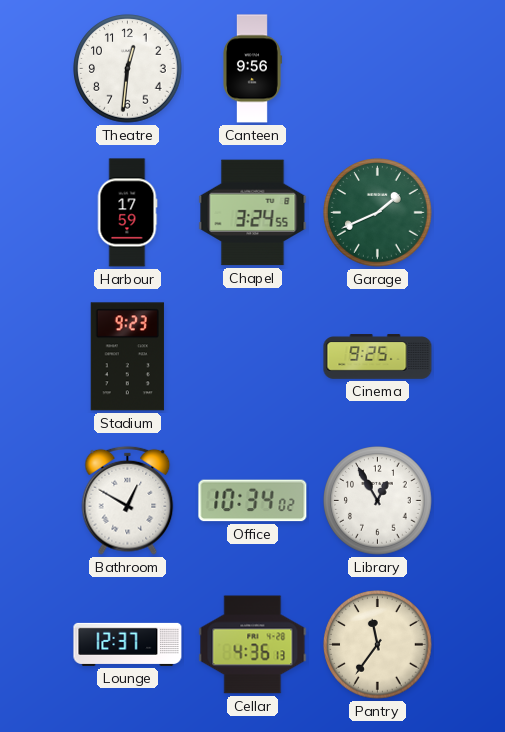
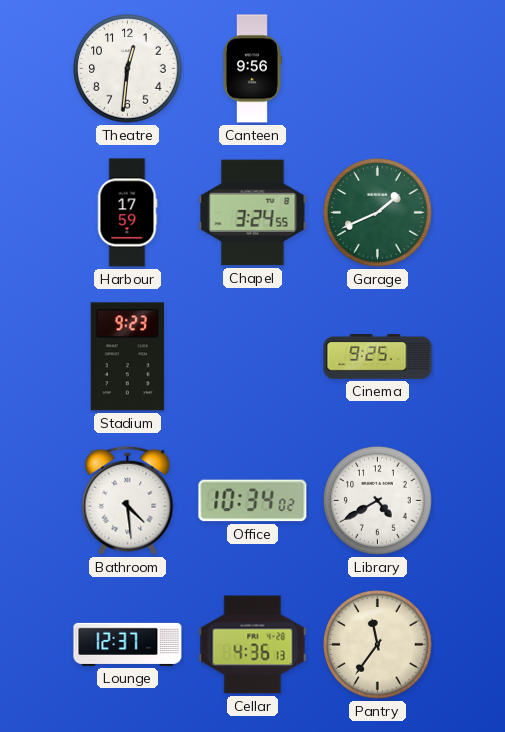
Bathroom: 12:50 -> 4:29 (128, 500)
Library: 12:55 -> 4:40 (378, 501)
